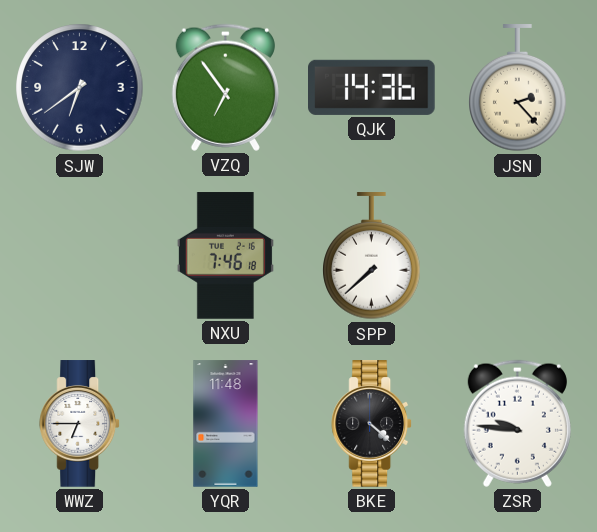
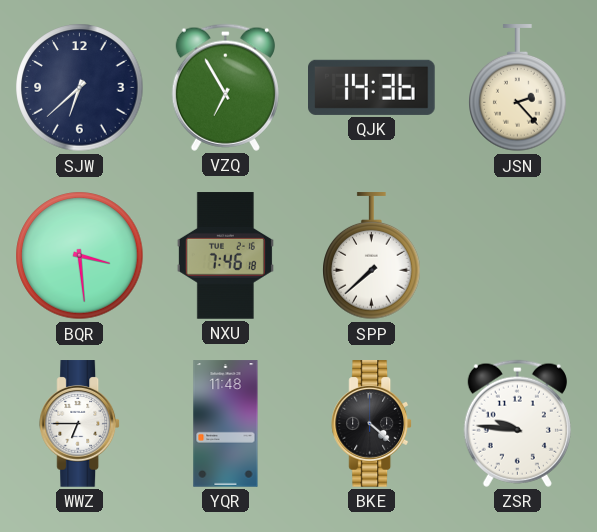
SJW: 6:39 -> 6:38 (80, 88)
VZQ: 6:54 -> 6:55 (225, 87)
BQR: none -> 3:29 (80, 256)
